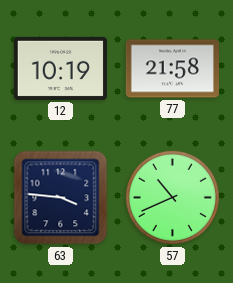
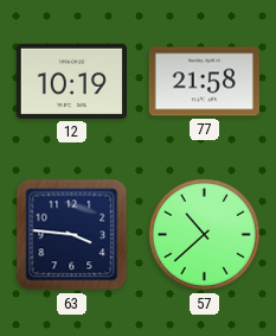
57: 10:41 -> 10:38 (204, 234)
